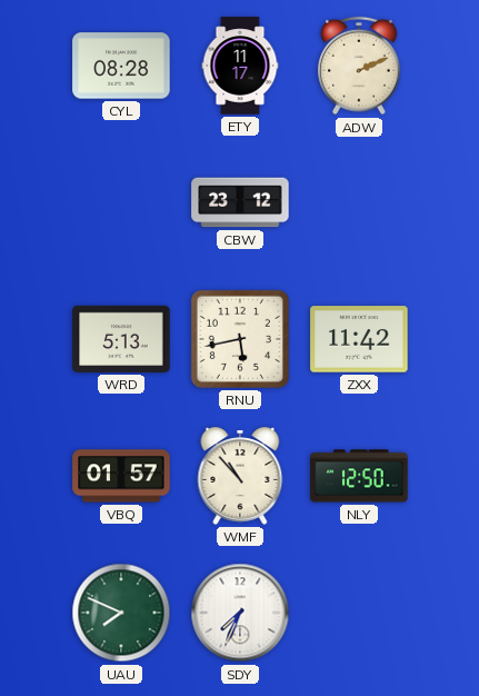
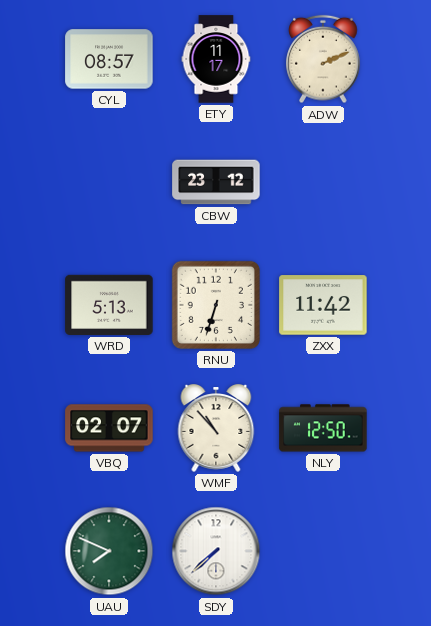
CYL: 08:28 -> 08:57 (109, 59)
RNU: 5:43 -> 6:33 (216, 305)
VBQ: 01:57 -> 02:07 (109, 428)
SDY: 7:34 -> 7:38 (216, 551)
